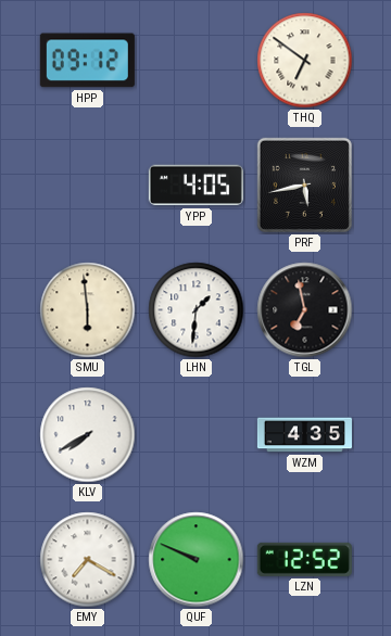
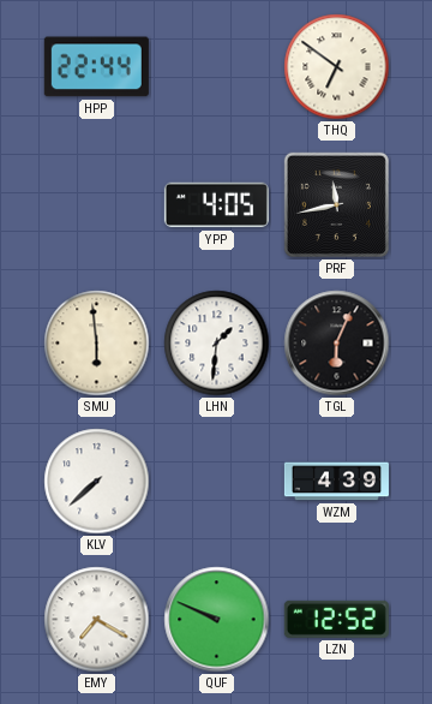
HPP: 09:12 -> 22:44 (96, 67)
PRF: 5:43 -> 11:43 (336, 204)
TGL: 6:58 -> 6:04 (337, 344)
KLV: 7:40 -> 7:38 (97, 482)
WZM: 4:35 -> 4:39 (336, 482)
